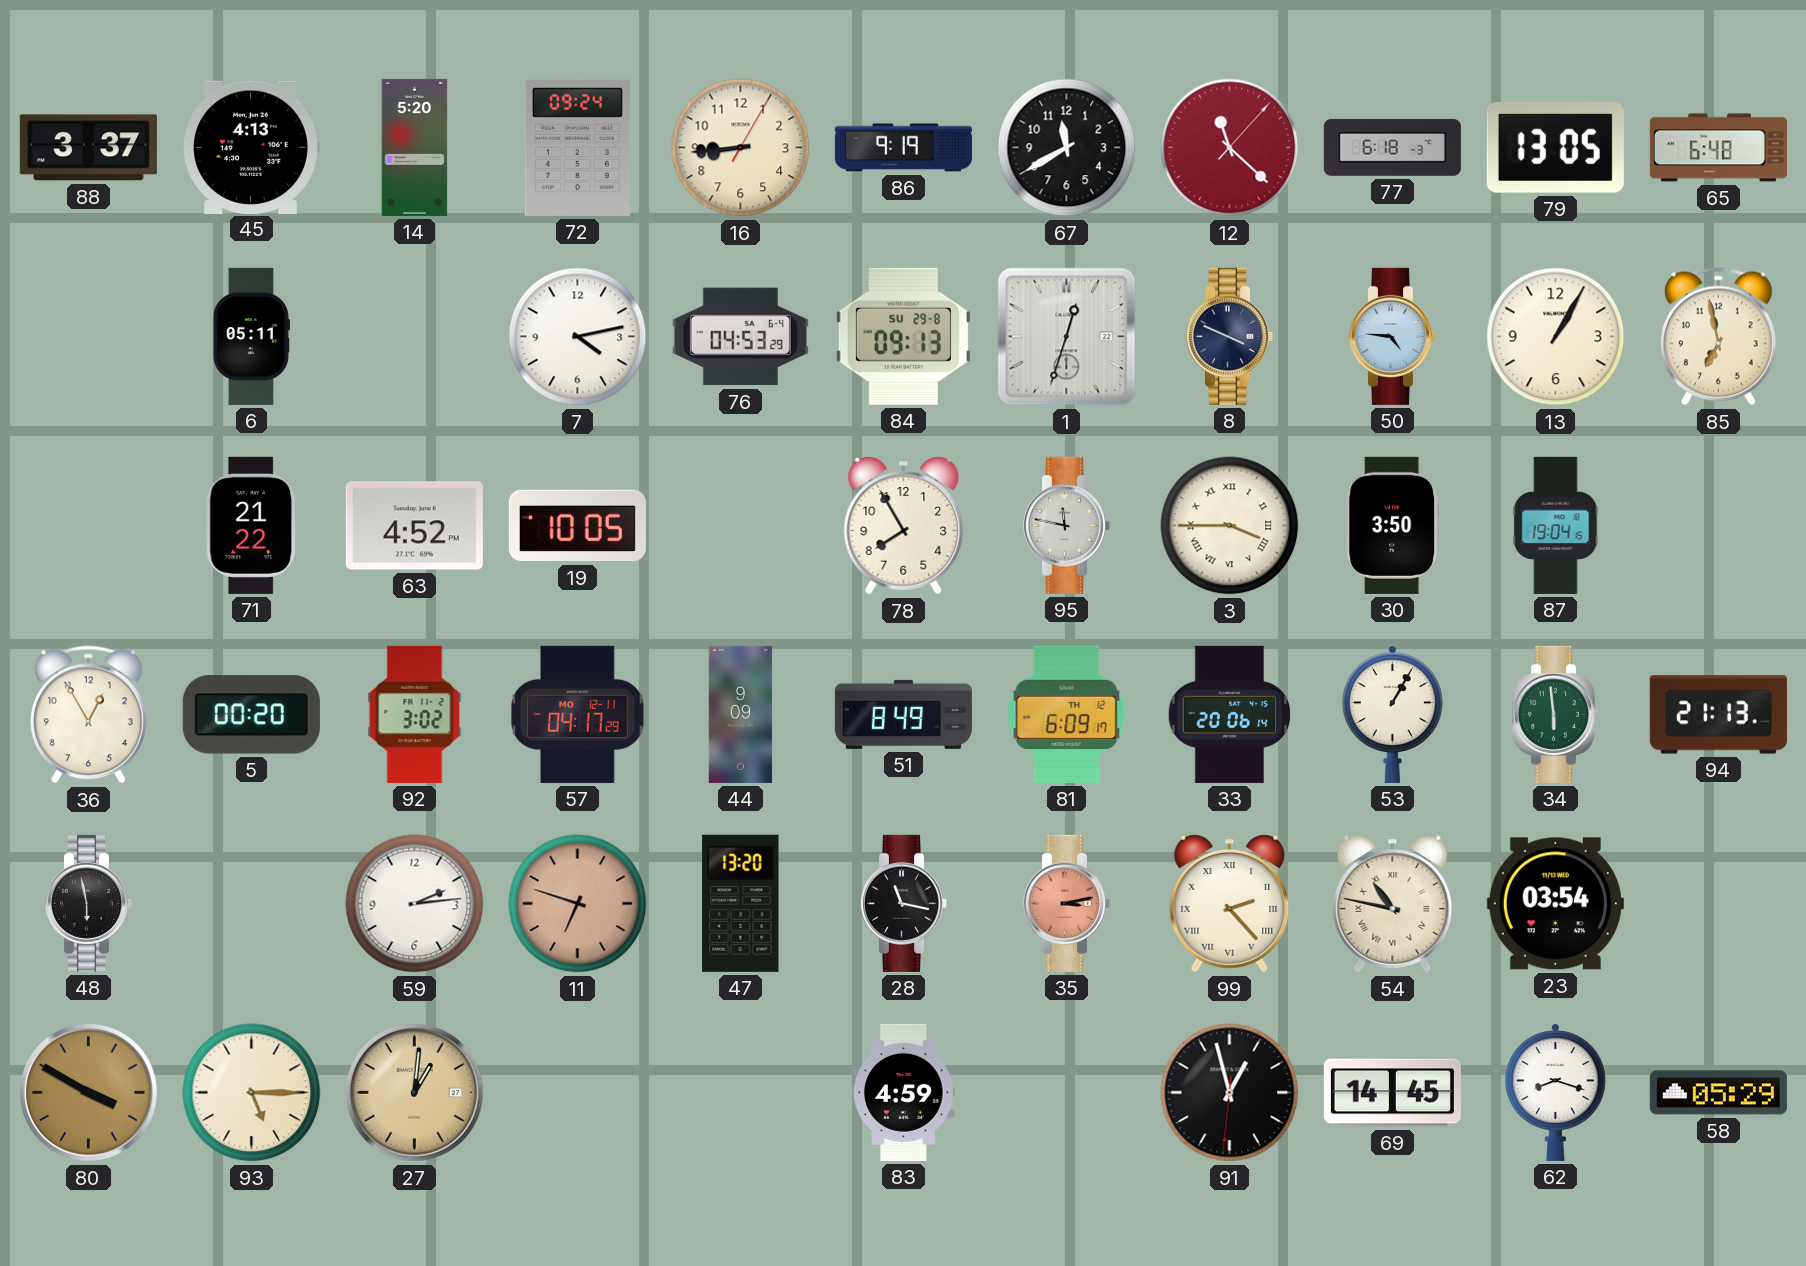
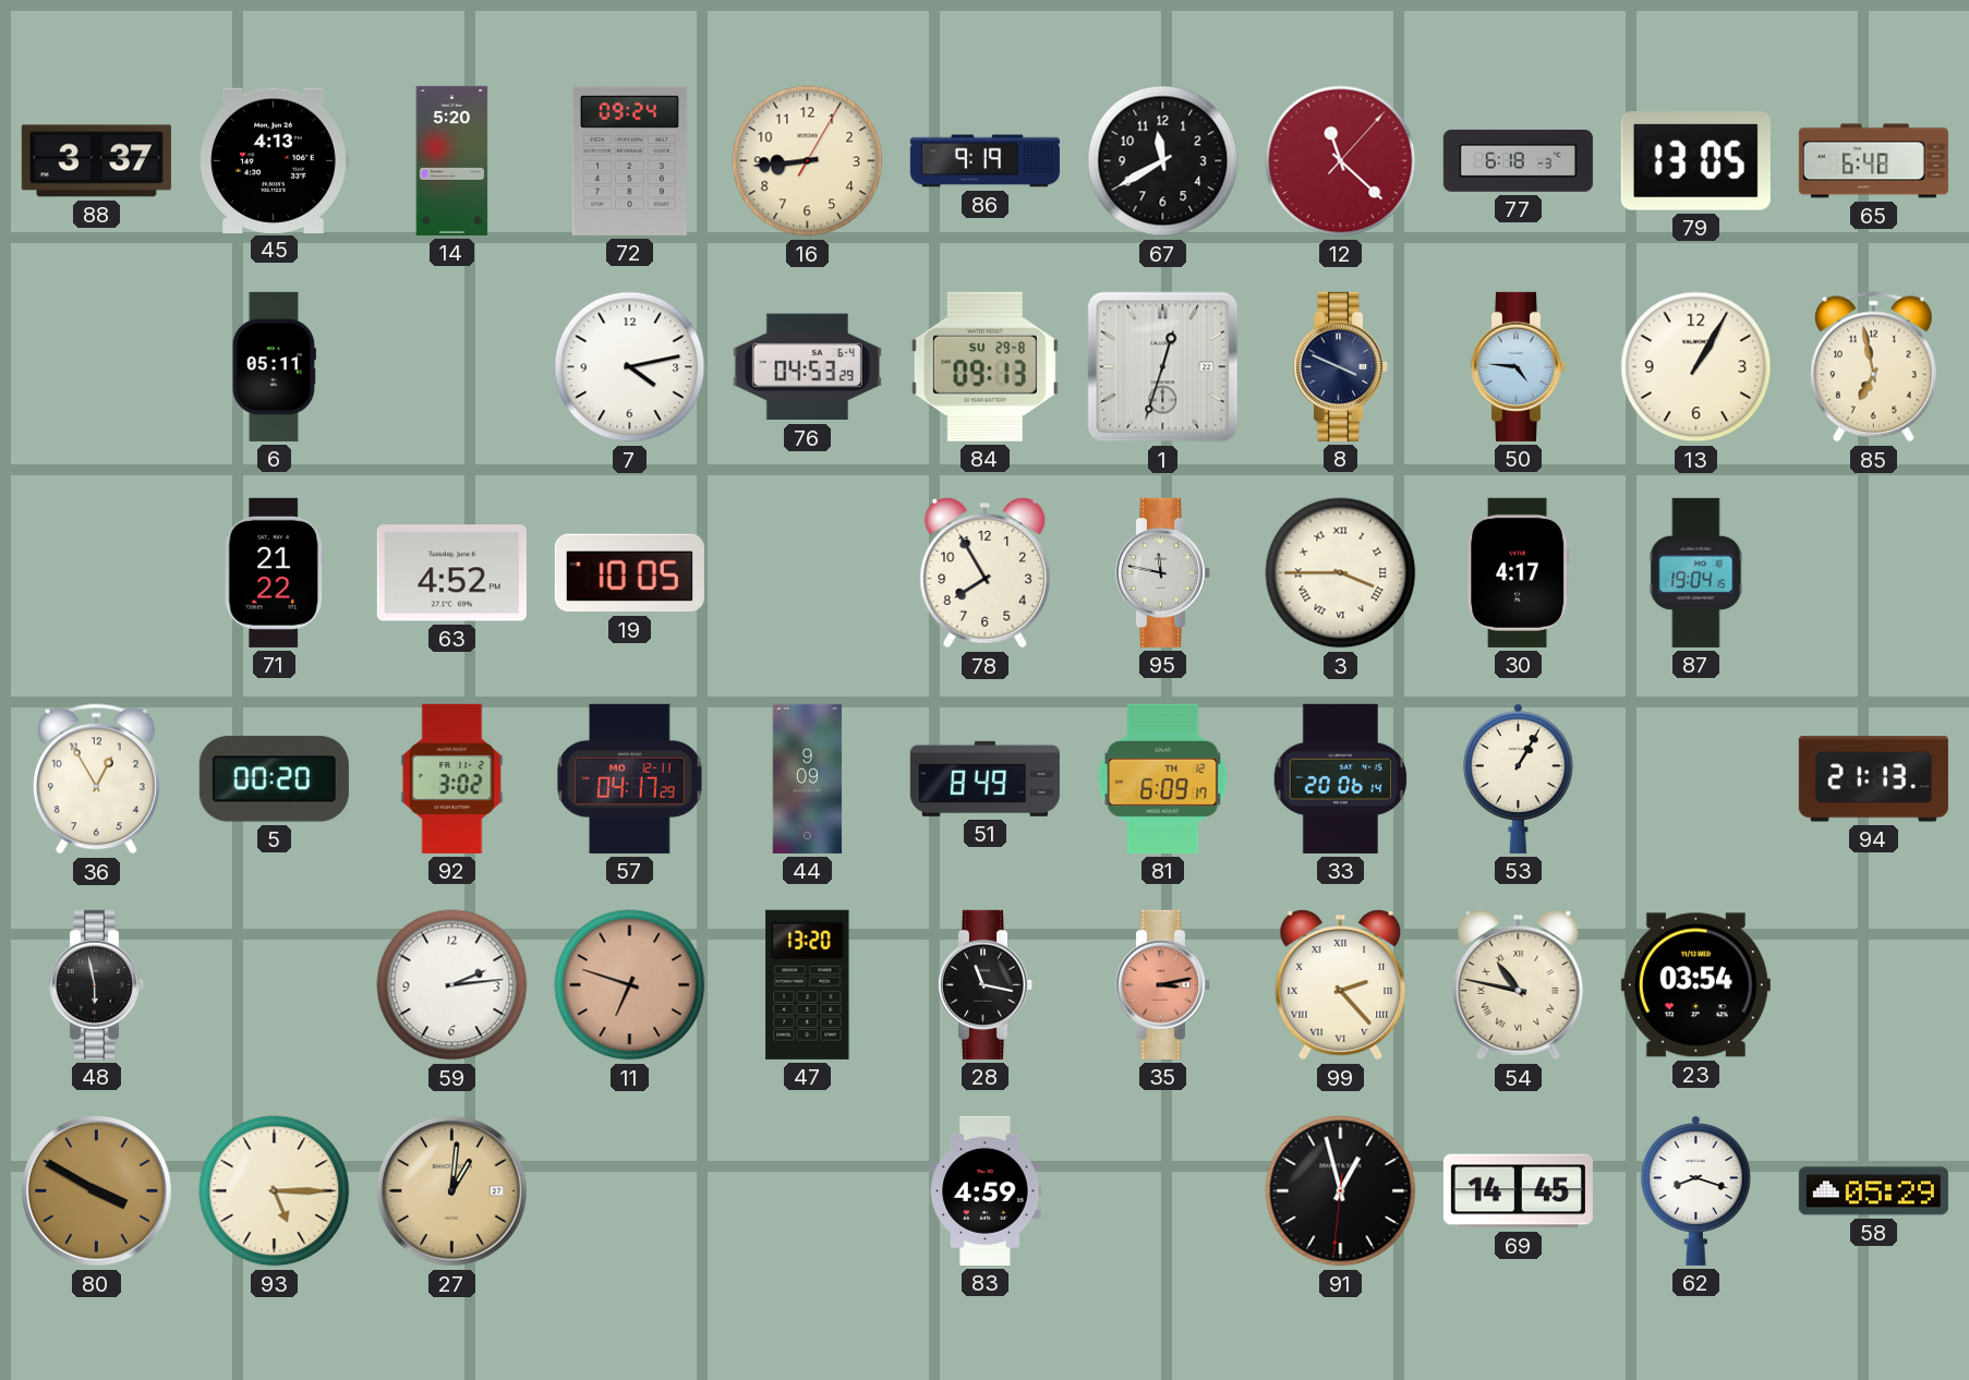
30: 3:50 -> 4:17 (1519, 572)
34: 5:59 -> none (1556, 714)
